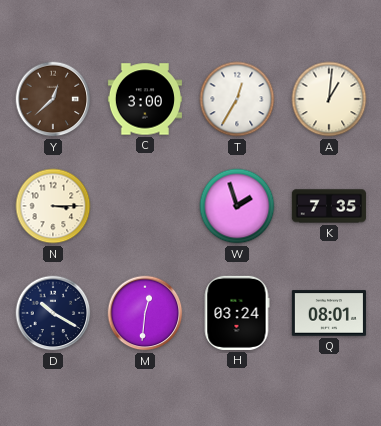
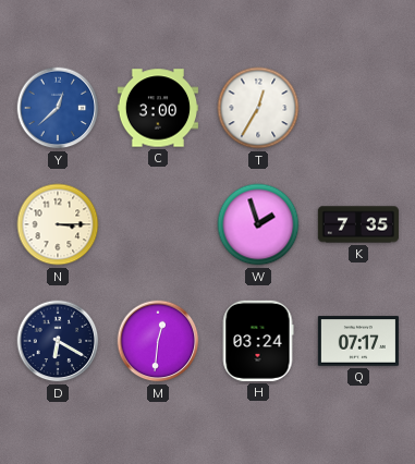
Y dial: brown -> blue (58, 108)
A: 1:01 -> none (329, 99)
D: 10:20 -> 6:20 (58, 341)
Q: 08:01 -> 07:17 (358, 341)
